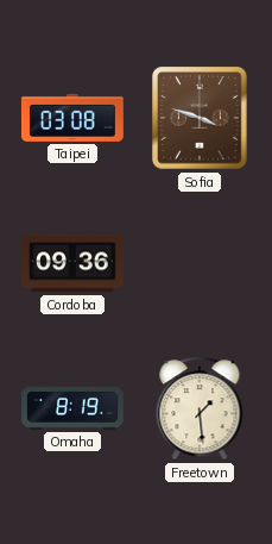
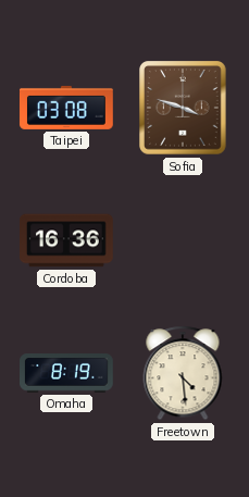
Cordoba: 09:36 -> 16:36 (67, 240)
Freetown: 1:29 -> 4:29 (183, 373)
